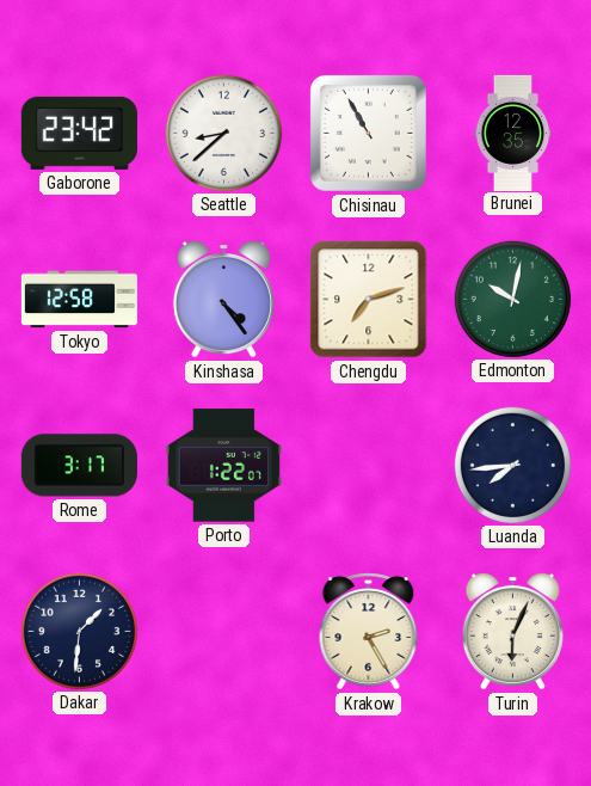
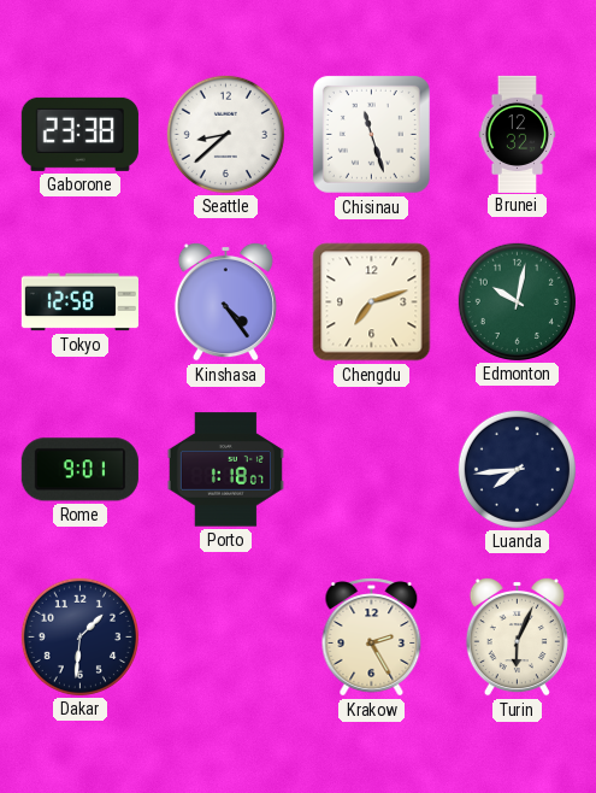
Gaborone: 23:42 -> 23:38 (79, 134)
Chisinau: 10:55 -> 11:27 (371, 134)
Brunei: 12:35 -> 12:32 (518, 134)
Rome: 3:17 -> 9:01 (79, 470)
Porto: 1:22 -> 1:18 (225, 470)
